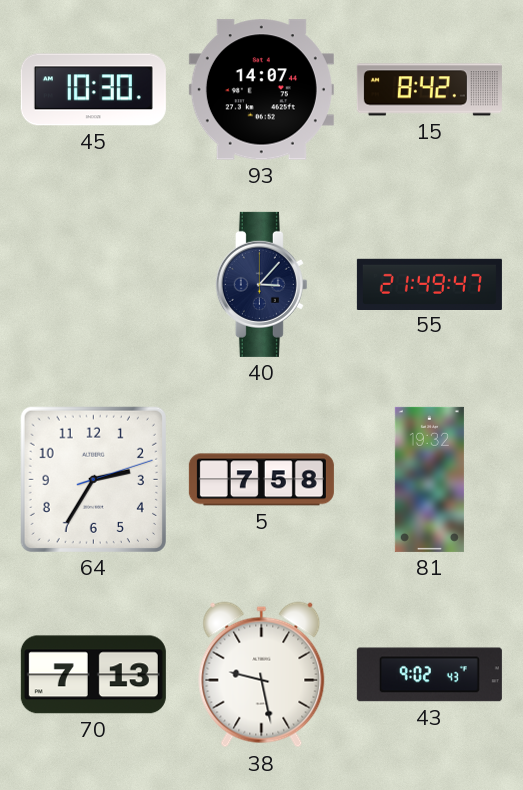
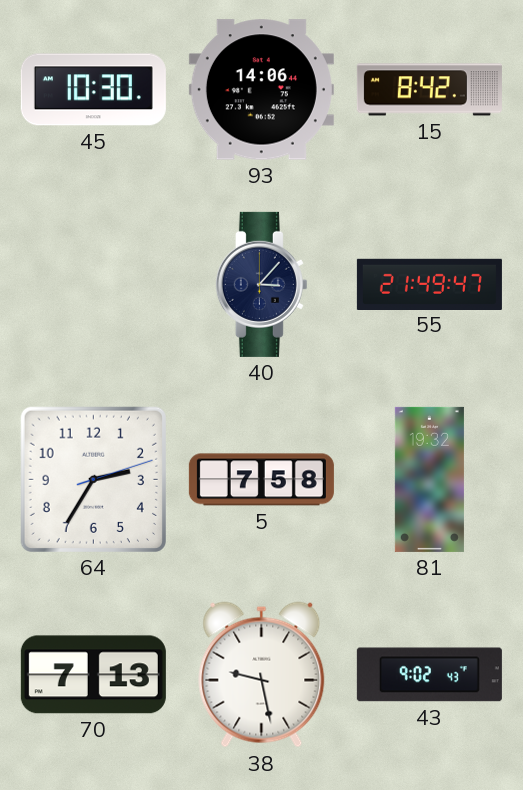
93: 14:07 -> 14:06 (261, 90)
